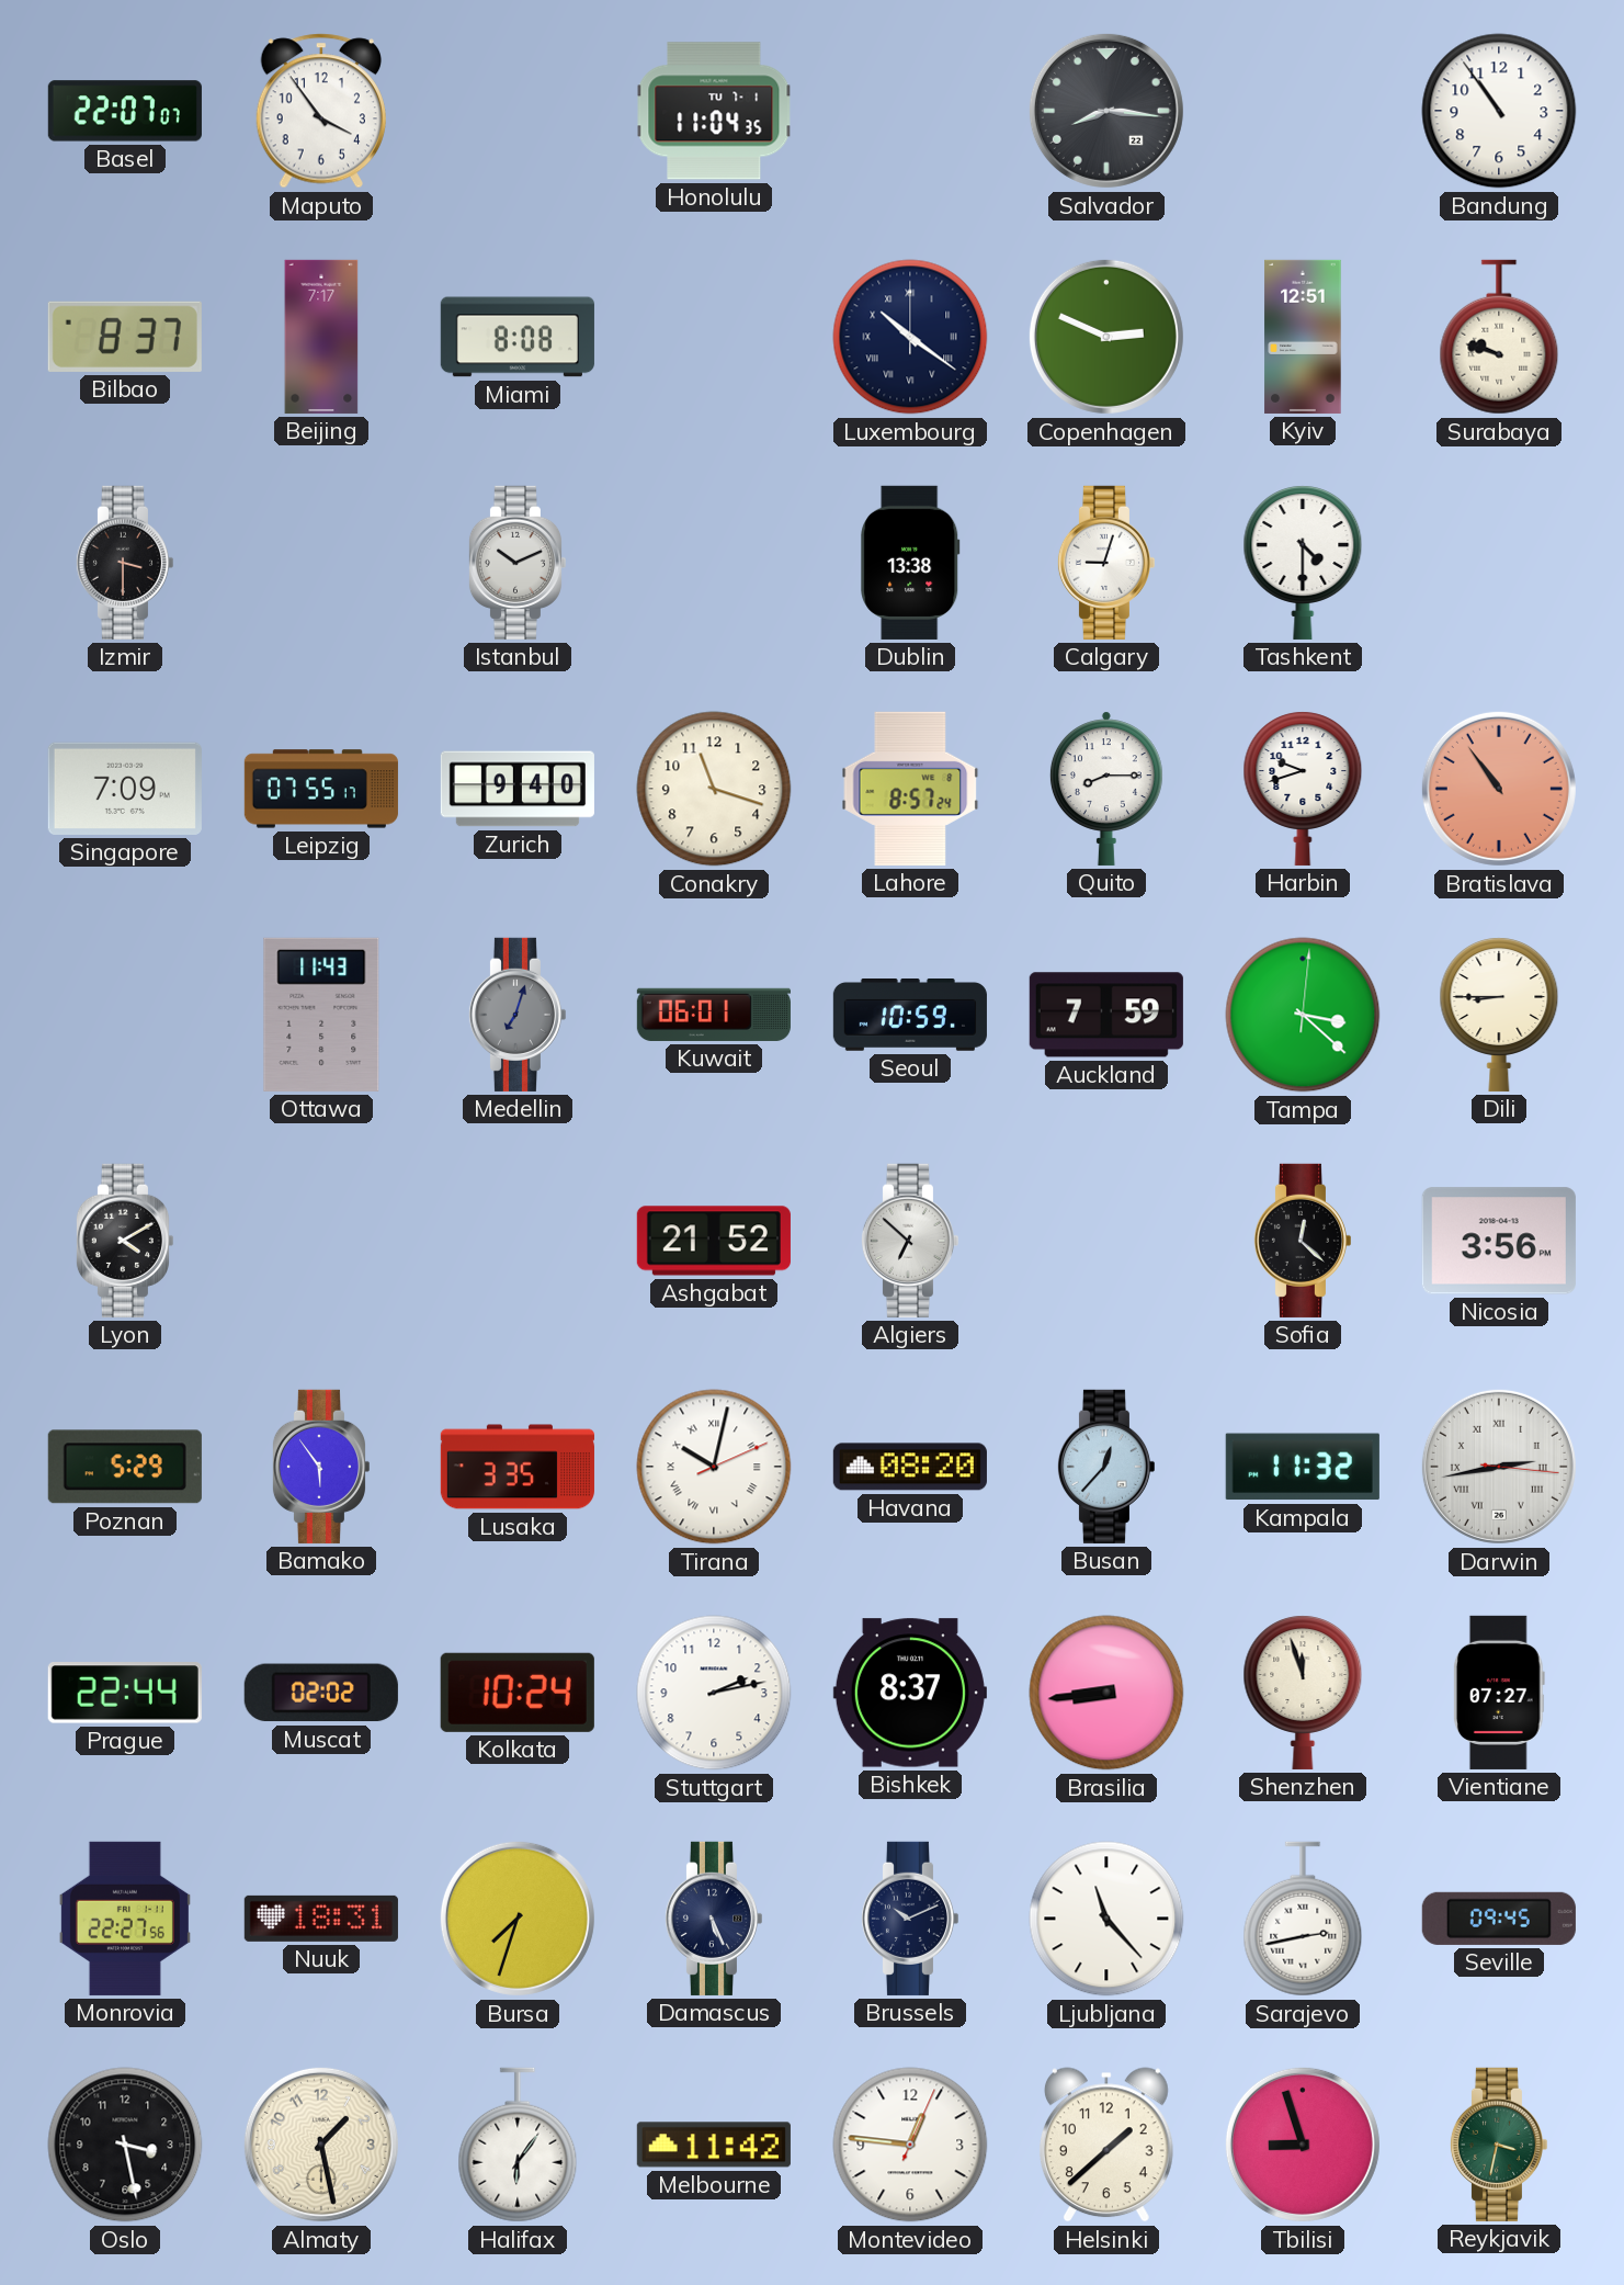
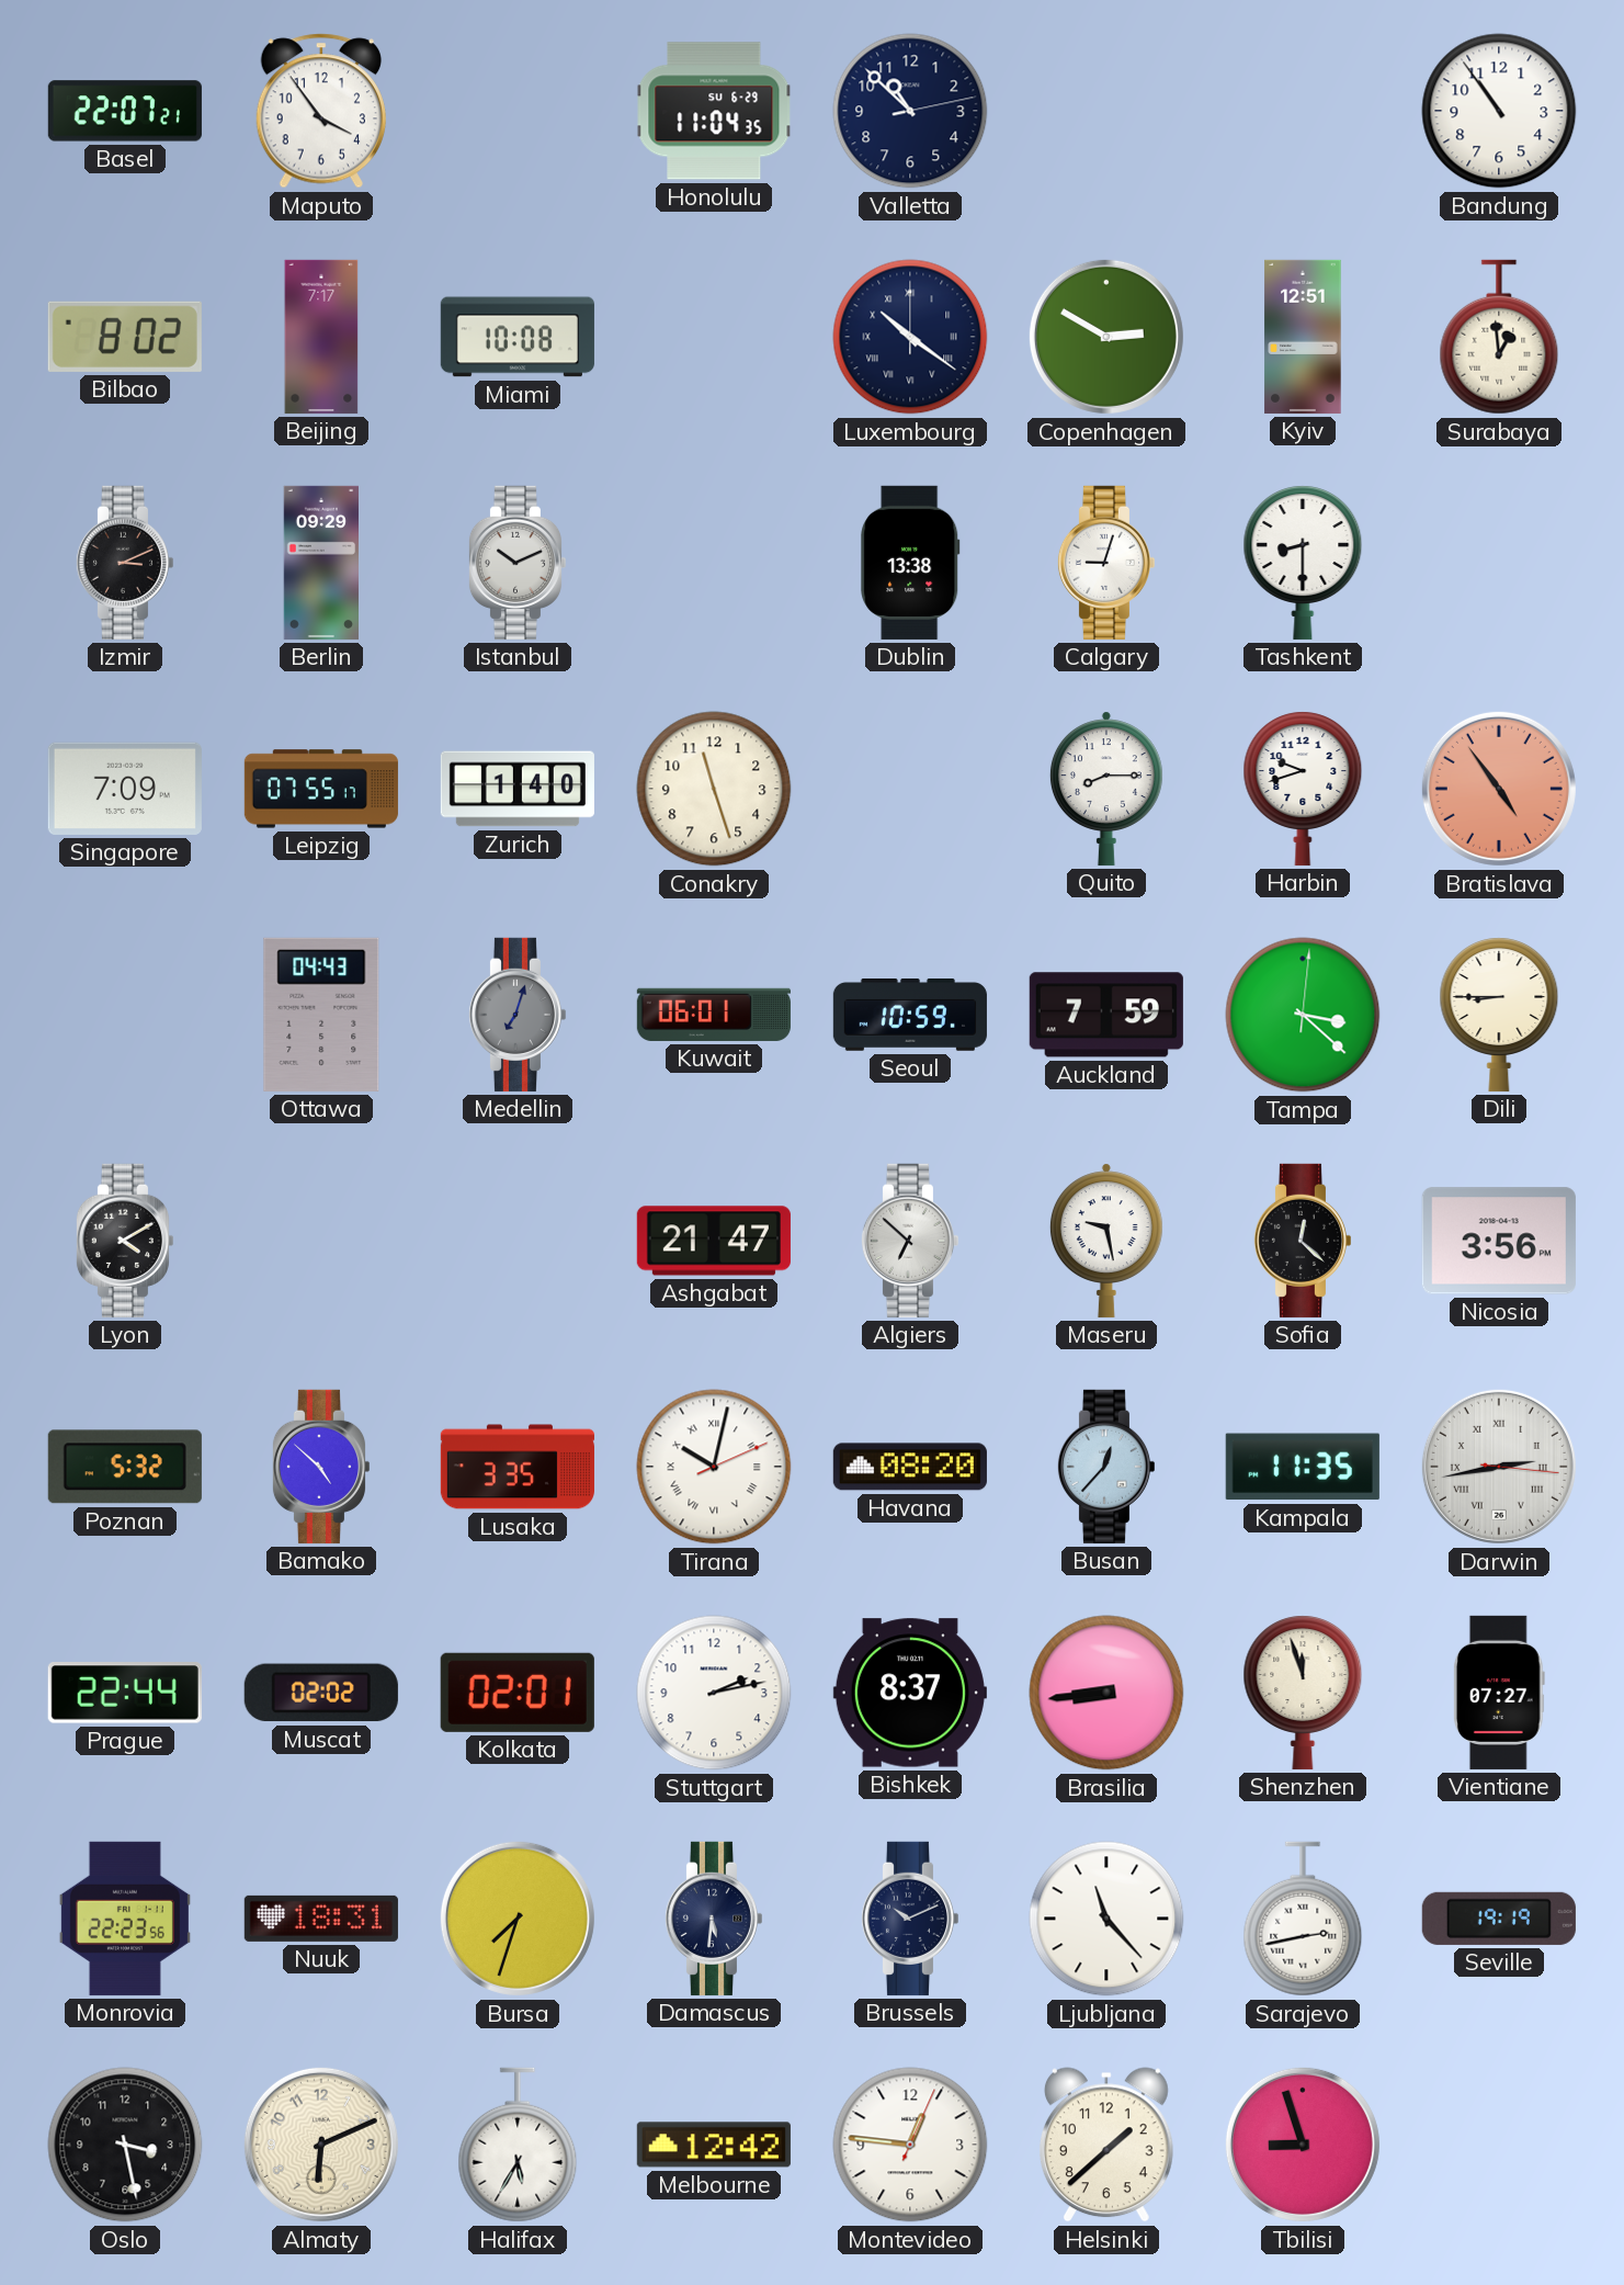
Basel: 22:07:07 -> 22:07:21 (125, 111)
Honolulu date: TU 7-1 -> SU 6-29 (714, 111)
Valletta: none -> 10:52 (910, 111)
Salvador: 8:16 -> none (1106, 111)
Bilbao: 8:37 -> 8:02 (125, 337)
Miami: 8:08 -> 10:08 (518, 337)
Copenhagen: 2:49 -> 2:50 (1106, 337)
Surabaya: 9:48 -> 12:59 (1499, 337)
Izmir: 3:30 -> 3:11 (124, 563)
Berlin: none -> 09:29 (321, 563)
Tashkent: 4:30 -> 8:30 (1303, 563)
Zurich: 9:40 -> 1:40 (518, 789)
Conakry: 11:18 -> 11:27 (714, 789)
Lahore: 8:57 -> none (910, 789)
Bratislava: 10:54 -> 4:54 (1499, 789)
Ottawa: 11:43 -> 04:43 (321, 1015)
Ashgabat: 21:52 -> 21:47 (714, 1241)
Maseru: none -> 9:28 (1106, 1241)
Poznan: 5:29 -> 5:32 (125, 1467)
Bamako: 5:54 -> 4:52 (320, 1467)
Kampala: 11:32 -> 11:35 (1303, 1467)
Kolkata: 10:24 -> 02:01 (518, 1693)
Monrovia: 22:27 -> 22:23 (125, 1919)
Damascus: 5:26 -> 5:31 (713, 1919)
Seville: 09:45 -> 19:19 (1499, 1919)
Almaty: 1:28 -> 6:11 (321, 2145)
Halifax: 6:06 -> 5:35 (518, 2145)
Melbourne: 11:42 -> 12:42 (714, 2145)
Reykjavik: 3:32 -> none (1498, 2145)
